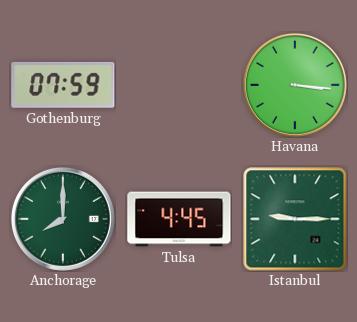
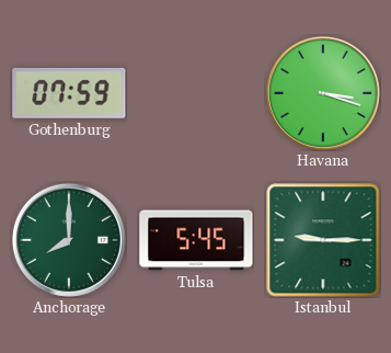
Havana: 3:16 -> 3:18 (323, 93)
Tulsa: 4:45 -> 5:45 (196, 240)
